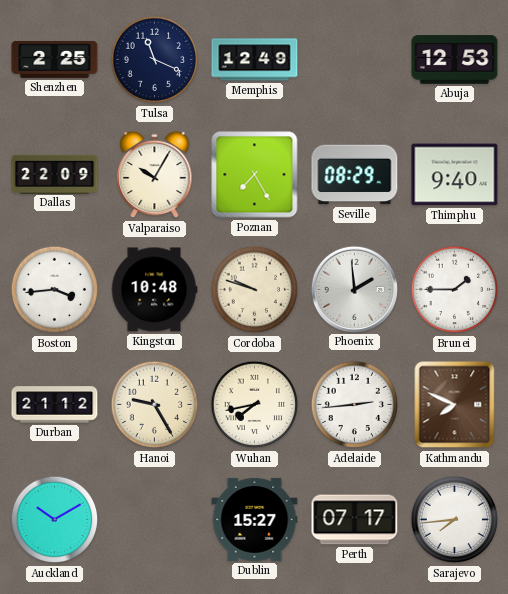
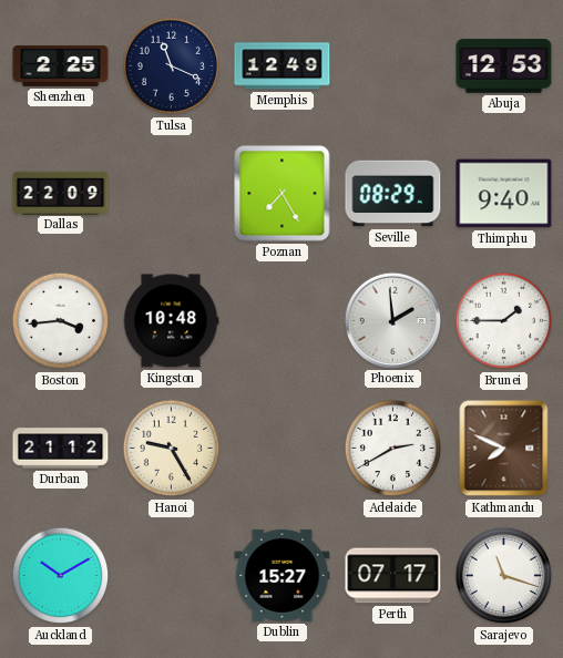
Valparaiso: 10:05 -> none (155, 175)
Cordoba: 9:48 -> none (255, 290)
Wuhan: 7:43 -> none (255, 405)
Adelaide: 2:44 -> 2:40 (393, 449)
Sarajevo: 7:44 -> 11:18 (504, 576)
